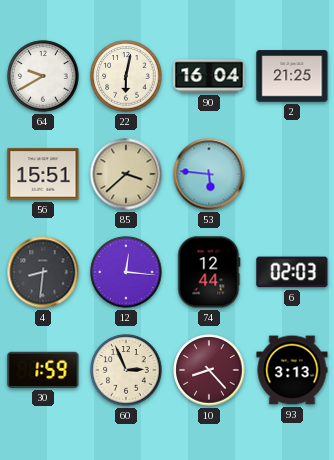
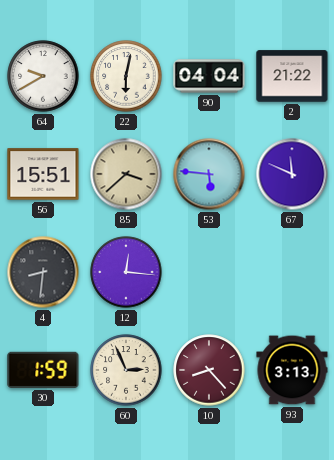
90: 16:04 -> 04:04 (209, 76)
2: 21:25 -> 21:22 (292, 76)
67: none -> 11:49 (292, 174)
74: 12:44 -> none (209, 272)
6: 02:03 -> none (292, 272)
